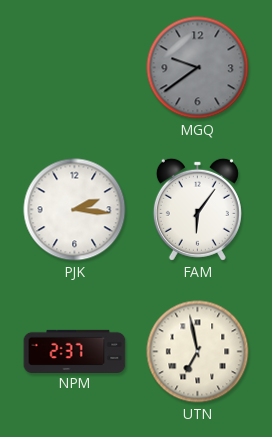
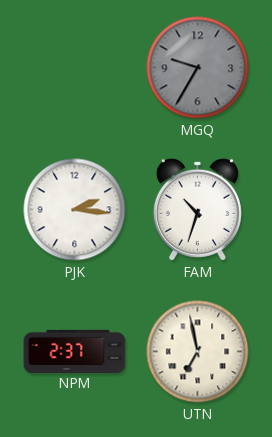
MGQ: 9:39 -> 9:35 (198, 68)
FAM: 6:06 -> 10:33 (197, 209)
